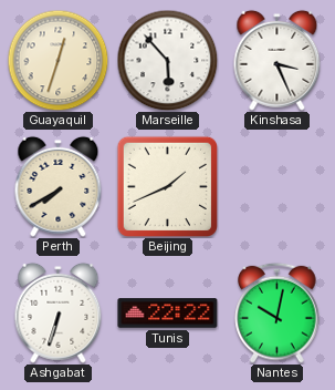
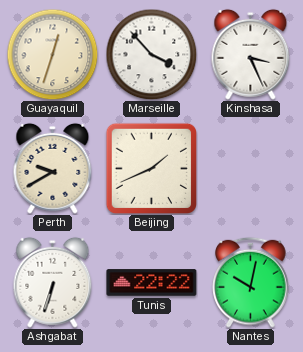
Marseille: 5:53 -> 3:53 (151, 54)
Perth: 7:40 -> 9:40 (53, 168)
